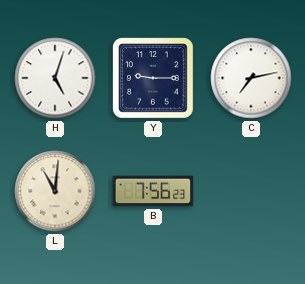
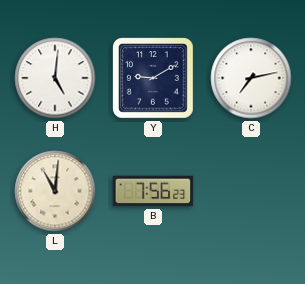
H: 5:03 -> 5:01 (55, 78)
Y: 9:15 -> 9:10 (153, 78)
